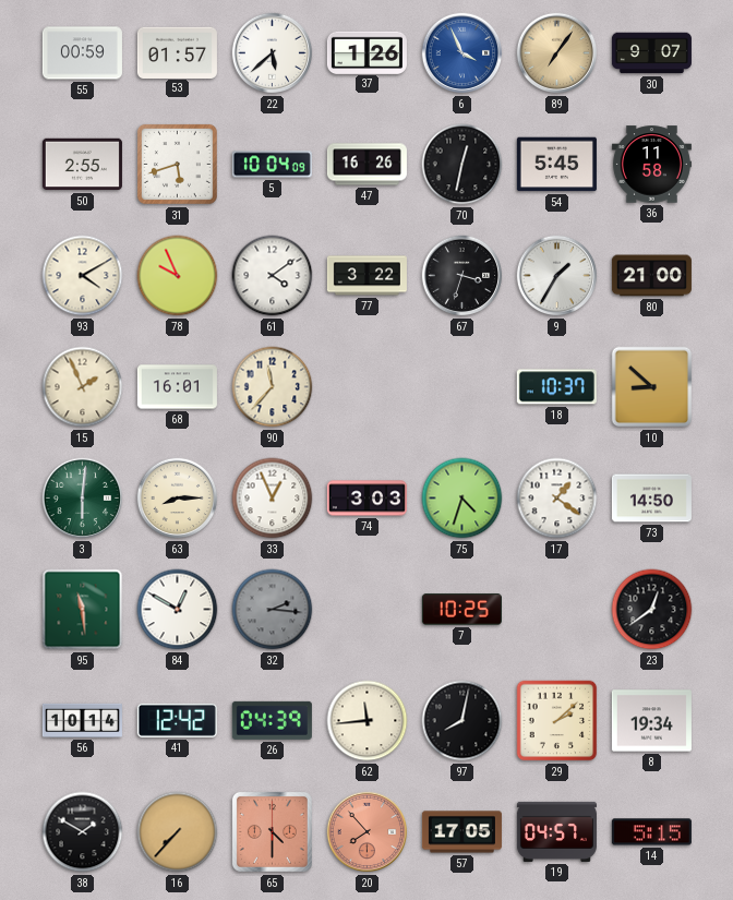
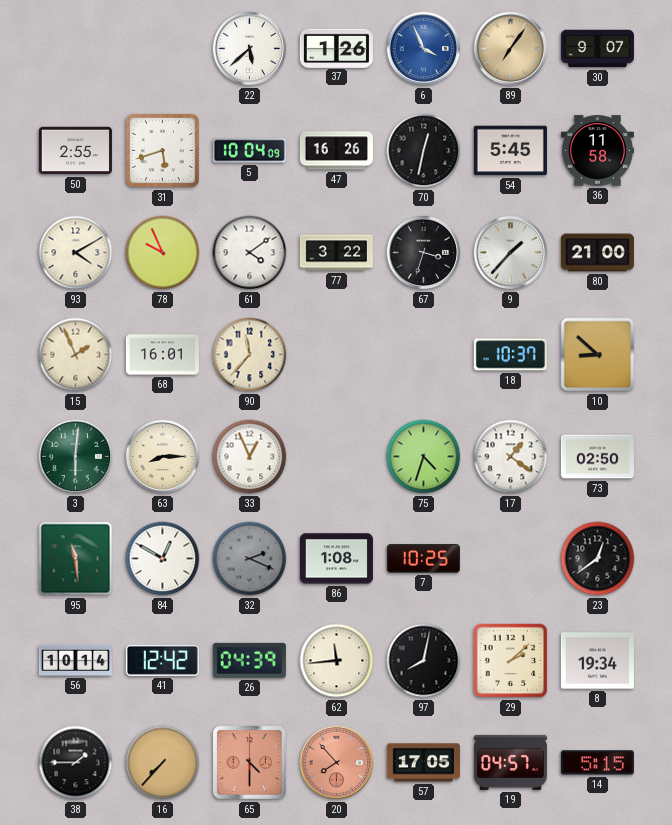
55: 00:59 -> none (82, 53)
53: 01:57 -> none (177, 52)
9: 1:35 -> 1:37 (511, 253)
74: 3:03 -> none (366, 499)
73: 14:50 -> 02:50 (597, 457)
32: 2:16 -> 2:19 (250, 559)
86: none -> 1:08 (336, 559)
38: 1:50 -> 1:45 (76, 763)
